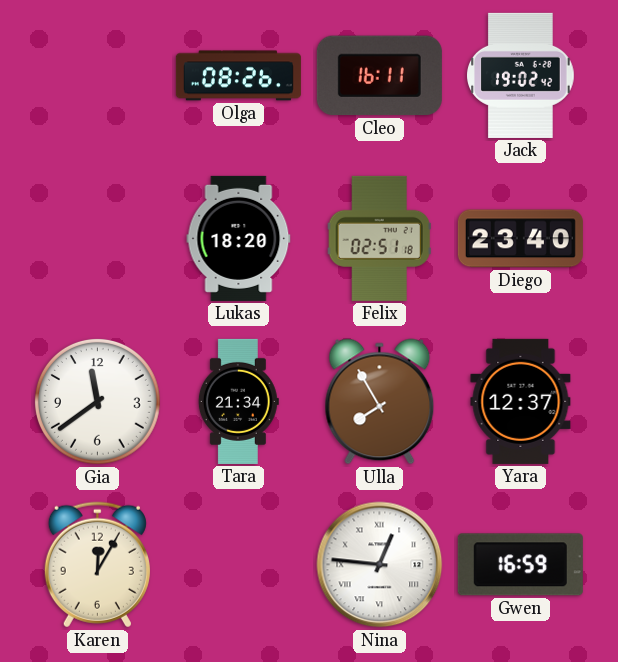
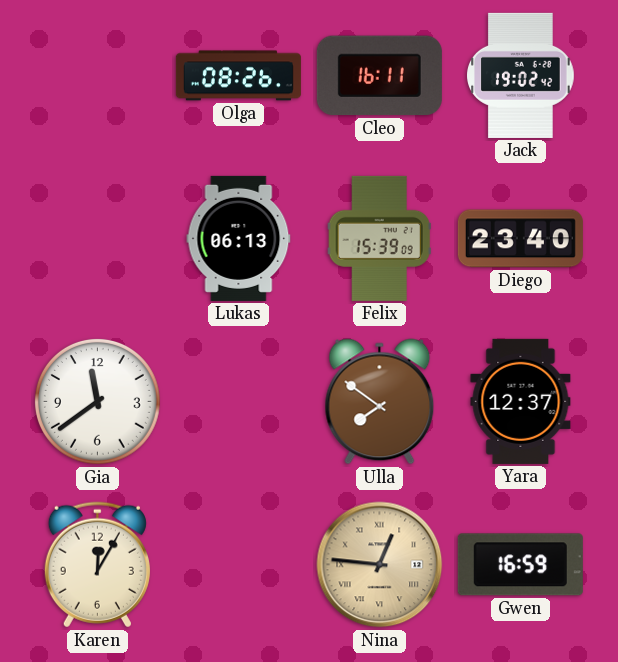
Lukas: 18:20 -> 06:13 (239, 238)
Felix: 02:51 -> 15:39 (379, 238)
Tara: 21:34 -> none (238, 401)
Ulla: 7:55 -> 7:51 (380, 402)
Nina dial: white -> champagne (380, 565)
